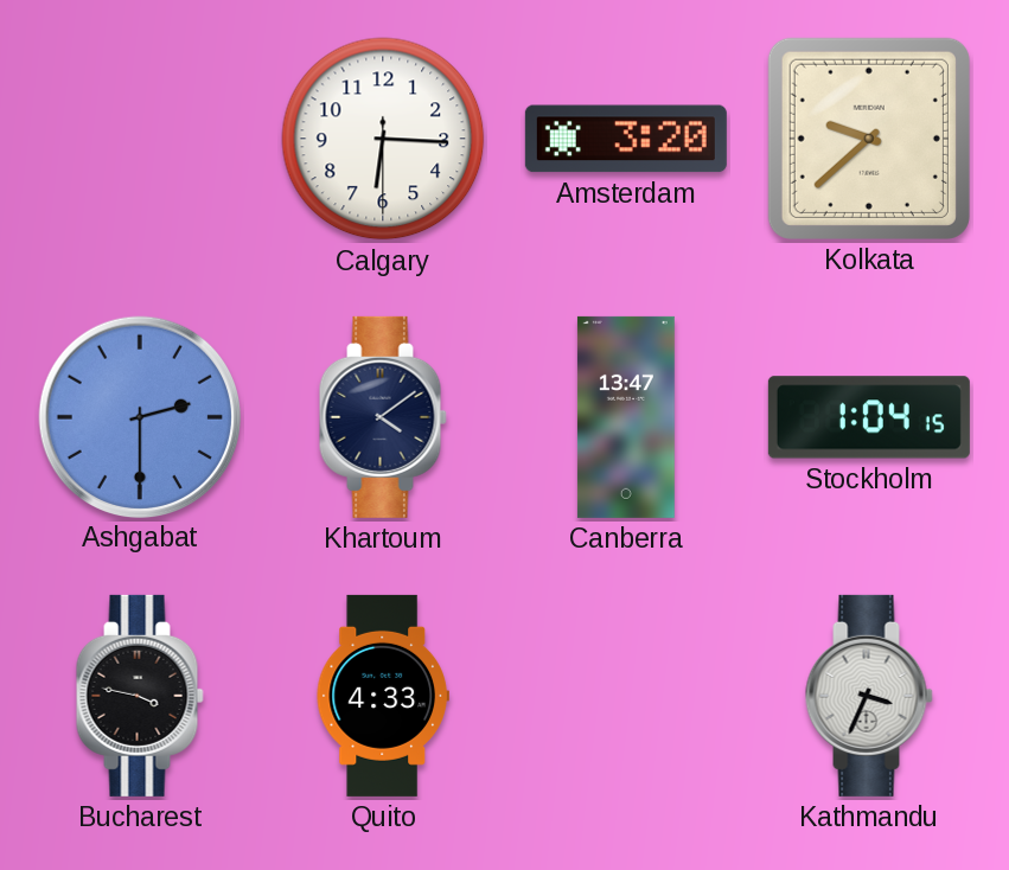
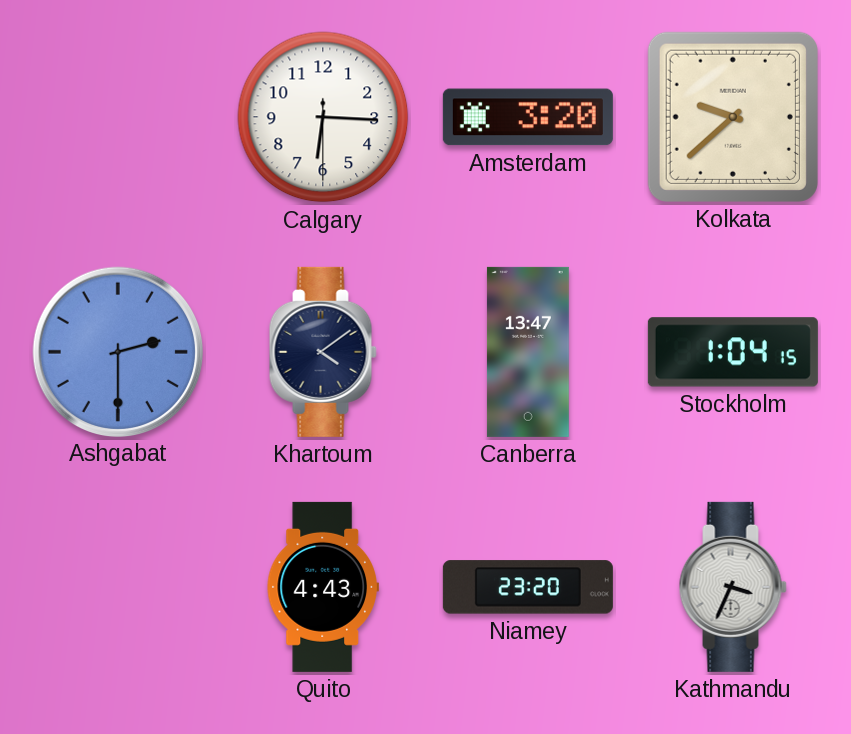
Bucharest: 3:47 -> none (140, 696)
Quito: 4:33 -> 4:43 (323, 587)
Niamey: none -> 23:20 (528, 587)
